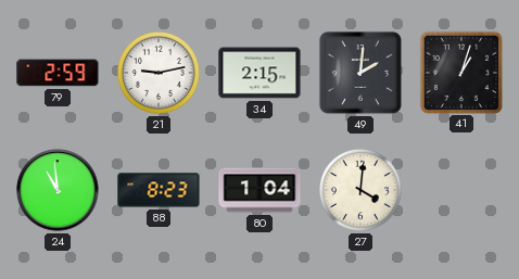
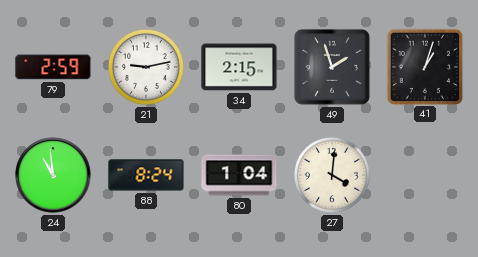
49: 2:01 -> 1:57 (332, 67)
88: 8:23 -> 8:24 (146, 175)
